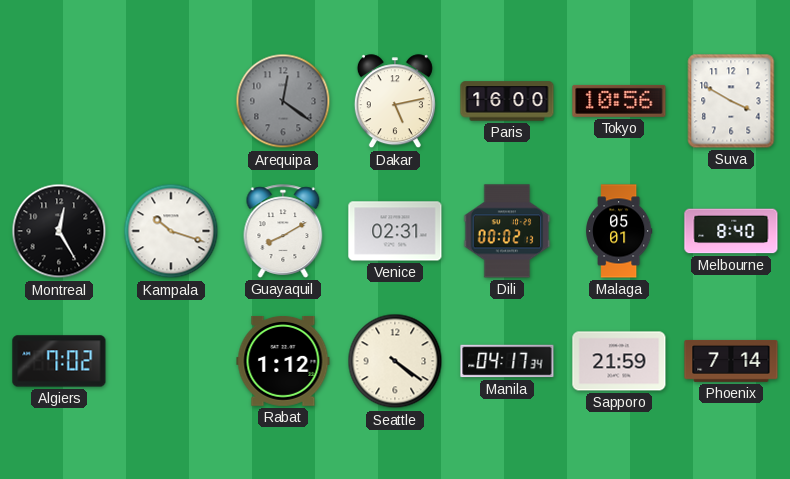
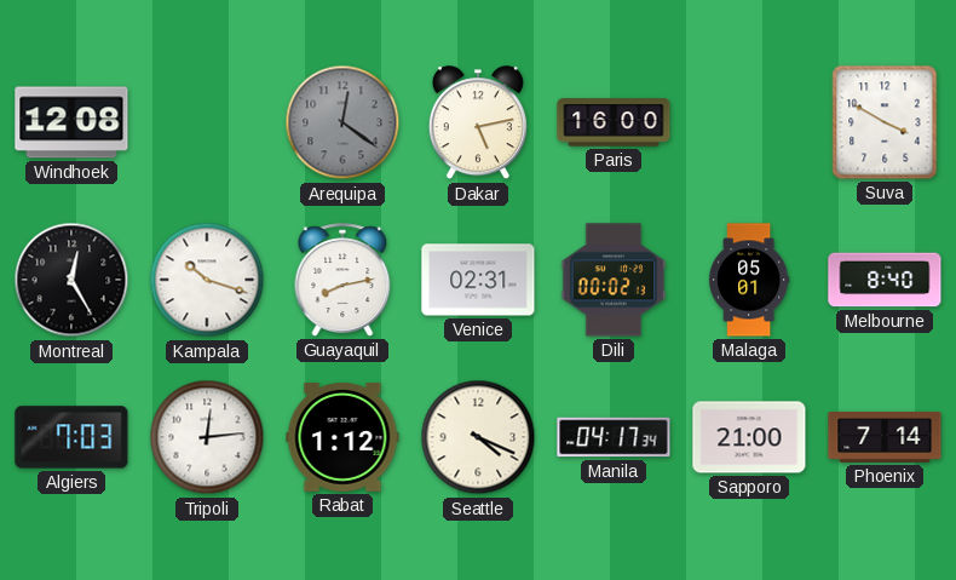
Windhoek: none -> 12:08 (71, 122)
Tokyo: 10:56 -> none (619, 101)
Guayaquil: 8:10 -> 8:13 (342, 280)
Algiers: 7:02 -> 7:03 (71, 437)
Tripoli: none -> 12:14 (207, 437)
Seattle: 4:21 -> 4:19 (478, 437)
Sapporo: 21:59 -> 21:00 (749, 437)
